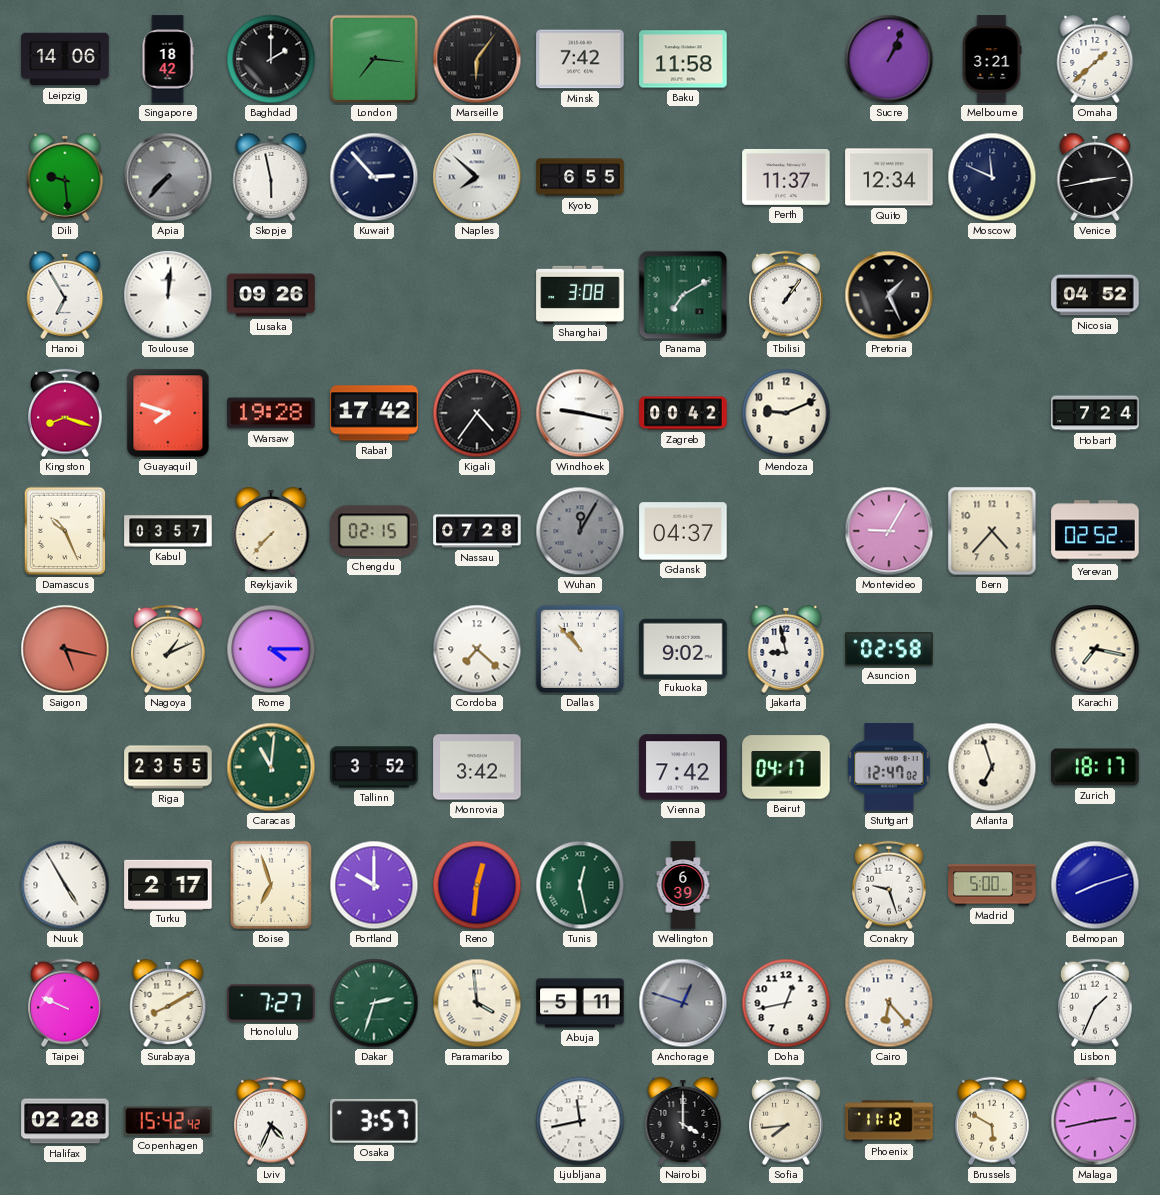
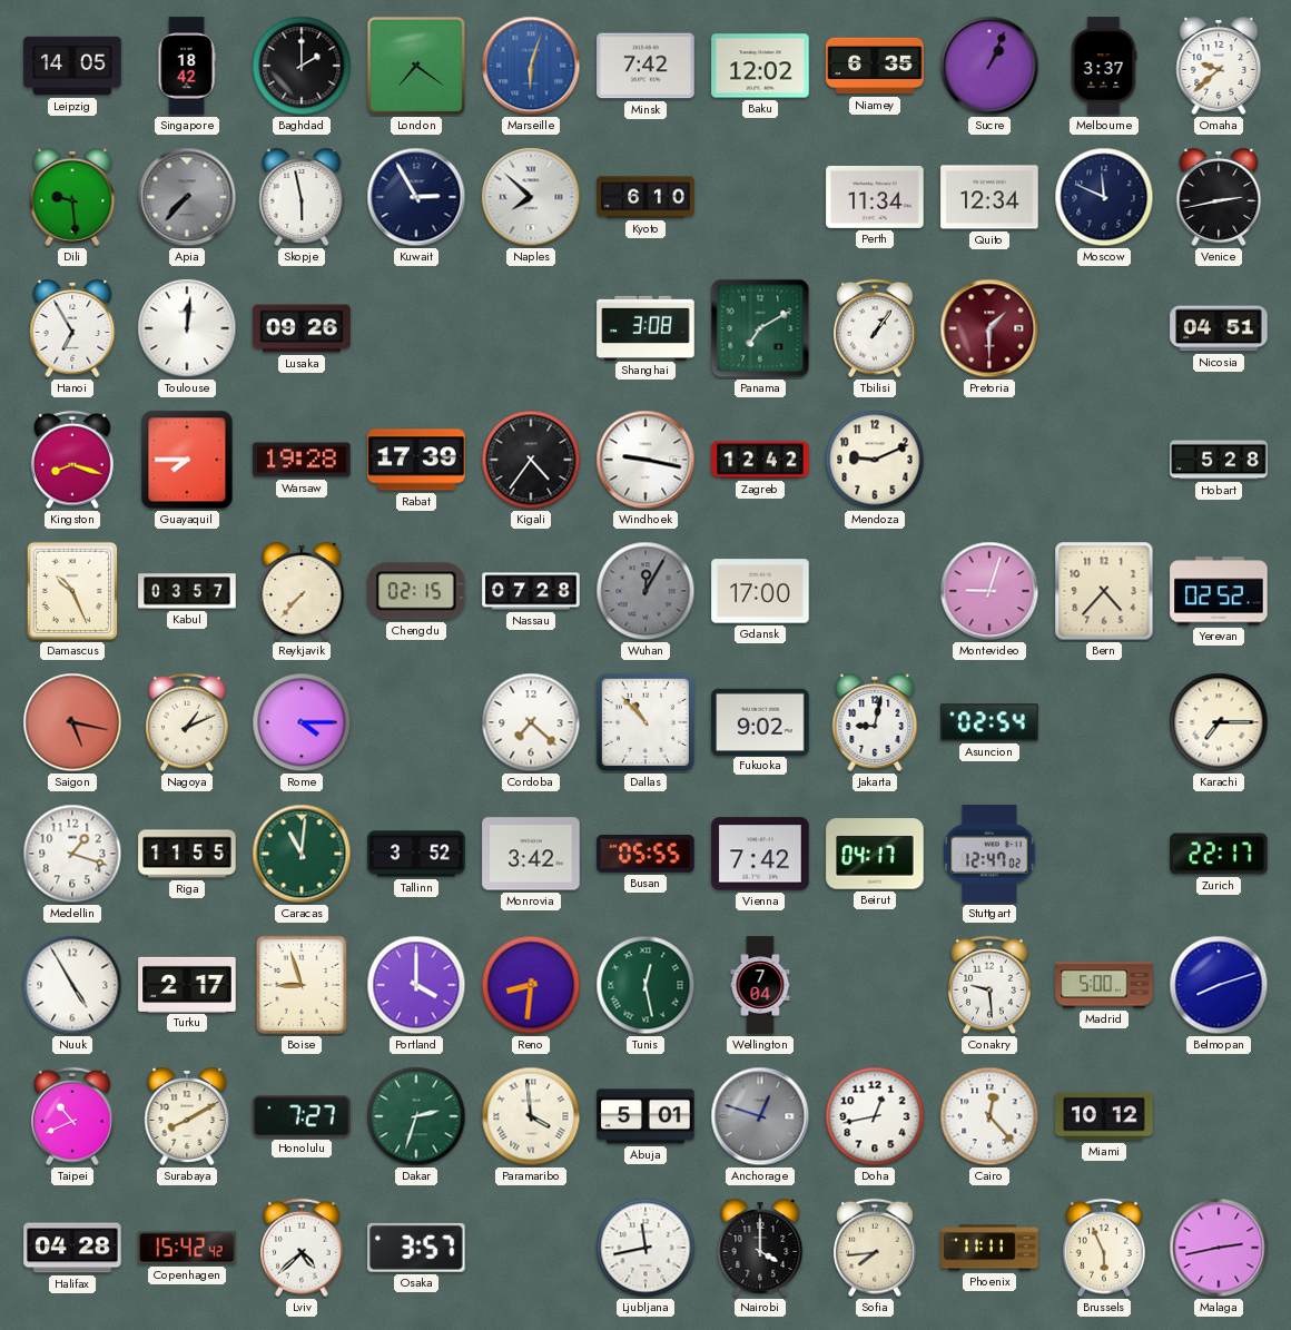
Leipzig: 14:06 -> 14:05 (72, 66)
London: 7:16 -> 7:21 (416, 66)
Marseille: 6:06 -> 6:03 (531, 66)
Marseille dial: black -> blue (531, 66)
Baku: 11:58 -> 12:02 (760, 66)
Niamey: none -> 6:35 (875, 66)
Melbourne: 3:21 -> 3:37 (1104, 66)
Omaha: 1:38 -> 9:38 (1219, 67)
Kuwait: 2:53 -> 2:55 (416, 197)
Kyoto: 6:55 -> 6:10 (645, 197)
Perth: 11:37 -> 11:34 (875, 197)
Pretoria: 1:26 -> 1:30 (989, 328)
Pretoria dial: black -> burgundy (989, 328)
Nicosia: 04:52 -> 04:51 (1219, 328)
Guayaquil: 7:48 -> 7:45 (187, 460)
Rabat: 17:42 -> 17:39 (416, 460)
Zagreb: 00:42 -> 12:42 (760, 460)
Hobart: 7:24 -> 5:28 (1219, 460)
Gdansk: 04:37 -> 17:00 (760, 591)
Montevideo: 9:05 -> 9:03 (989, 591)
Jakarta: 8:58 -> 9:02 (875, 723)
Asuncion: 02:58 -> 02:54 (989, 722)
Karachi: 7:17 -> 7:15 (1219, 722)
Medellin: none -> 1:18 (72, 854)
Riga: 23:55 -> 11:55 (187, 854)
Busan: none -> 05:55 (645, 854)
Atlanta: 6:57 -> none (992, 767)
Zurich: 18:17 -> 22:17 (1219, 854)
Boise: 6:57 -> 8:57 (302, 985)
Portland: 10:00 -> 4:00 (416, 985)
Reno: 12:31 -> 8:31 (531, 985)
Wellington: 6:39 -> 7:04 (760, 985)
Conakry: 9:27 -> 9:29 (989, 985)
Taipei: 9:49 -> 10:41 (72, 1116)
Abuja: 5:11 -> 5:01 (645, 1116)
Cairo: 6:23 -> 12:23 (989, 1116)
Miami: none -> 10:12 (1104, 1116)
Lisbon: 1:34 -> none (1095, 1003)
Halifax: 02:28 -> 04:28 (72, 1248)
Lviv: 4:34 -> 4:38 (302, 1248)
Phoenix: 11:12 -> 11:11 (989, 1248)
Brussels: 5:50 -> 5:56 (1104, 1248)
